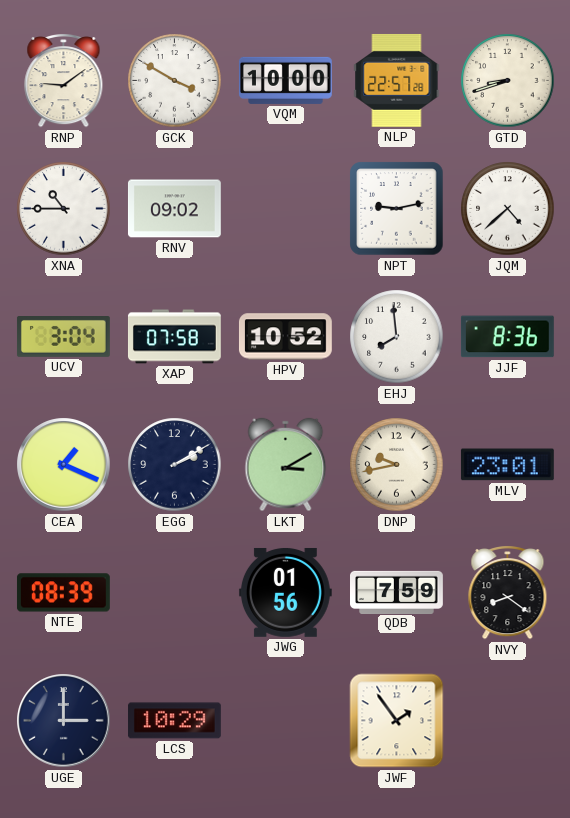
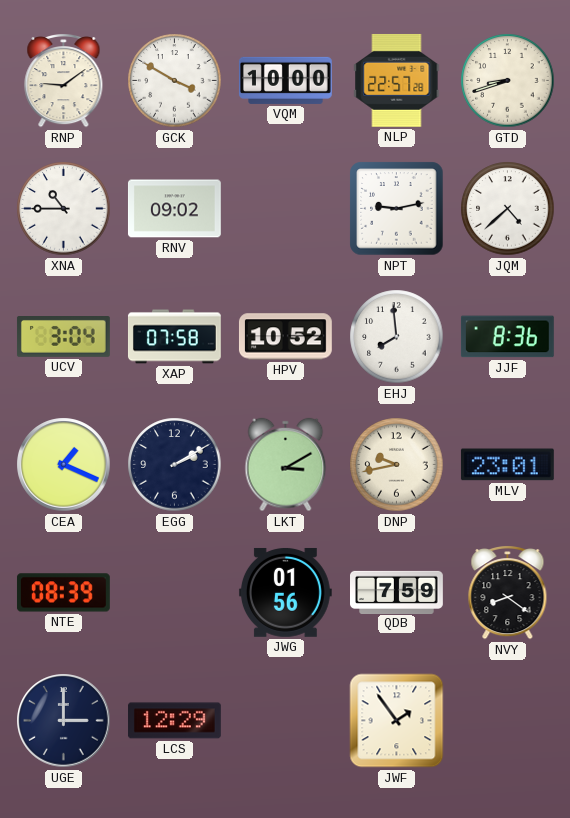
LCS: 10:29 -> 12:29 (175, 721)
